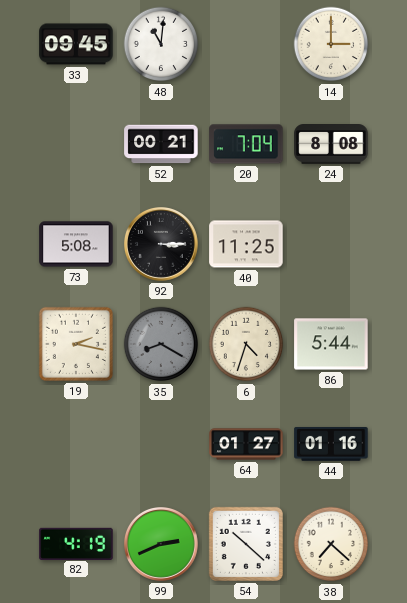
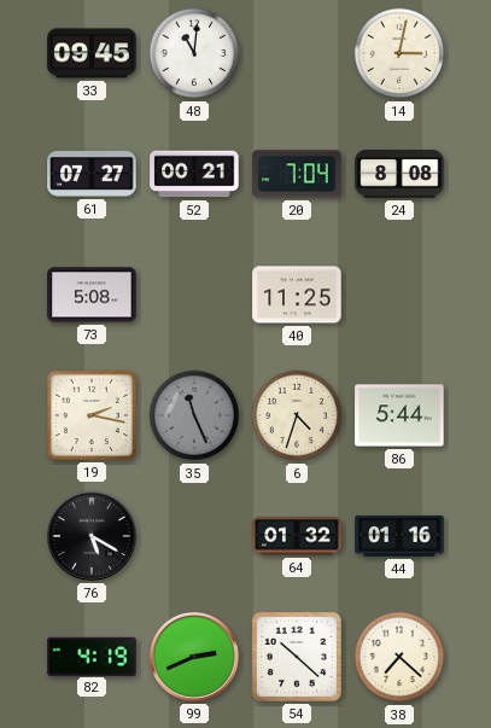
14: 3:00 -> 3:02 (399, 53)
61: none -> 07:27 (92, 174)
92: 3:15 -> none (162, 245)
35: 8:20 -> 11:26 (194, 415)
76: none -> 5:20 (93, 537)
64: 01:27 -> 01:32 (297, 536)
